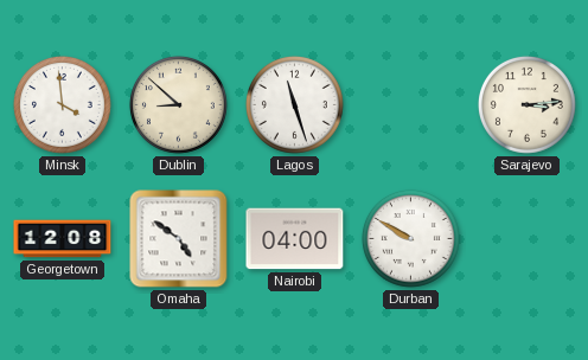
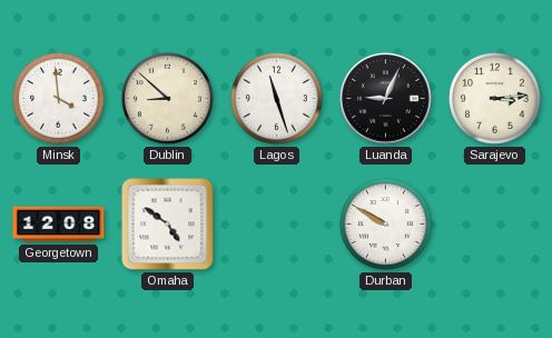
Luanda: none -> 9:04 (386, 99)
Nairobi: 04:00 -> none (295, 239)
